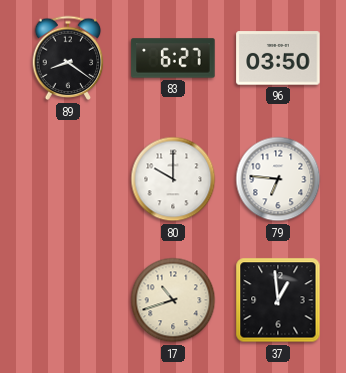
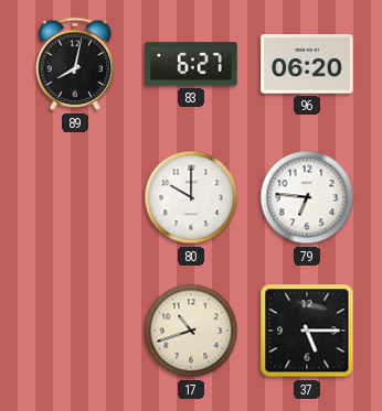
89: 8:21 -> 8:02 (75, 64)
96: 03:50 -> 06:20 (307, 64)
37: 12:59 -> 5:15 (307, 331)
